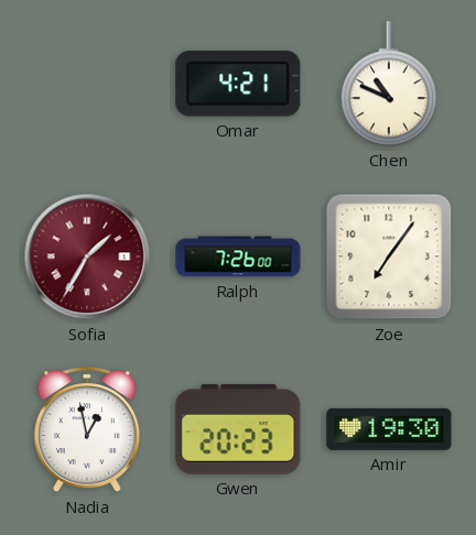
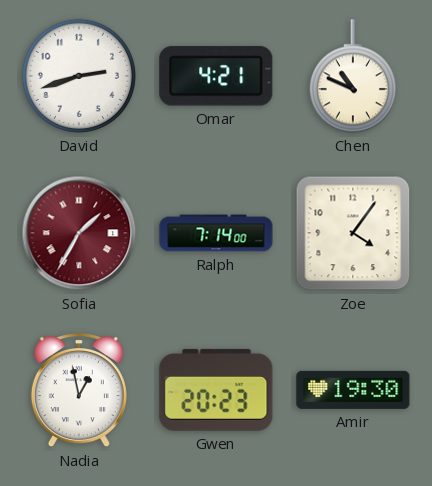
David: none -> 2:42 (79, 76)
Ralph: 7:26 -> 7:14 (216, 233)
Zoe: 7:06 -> 4:06 (353, 233)
